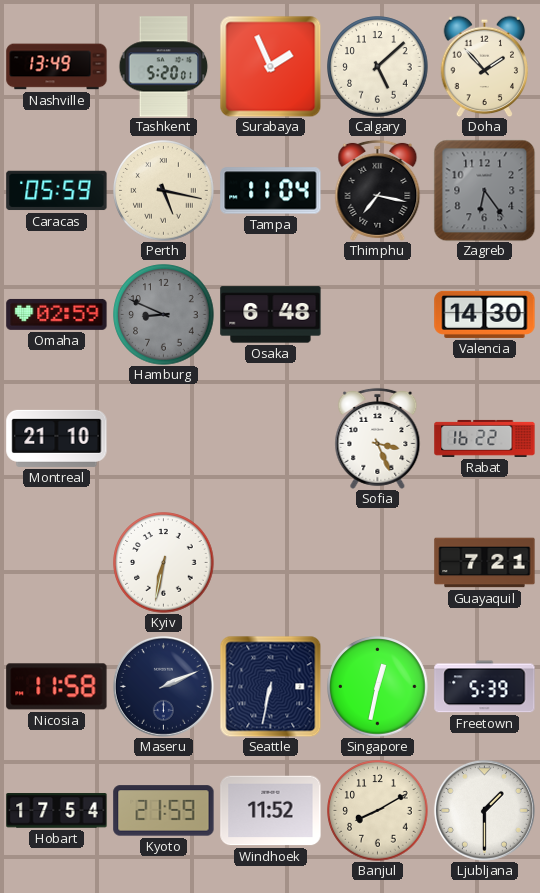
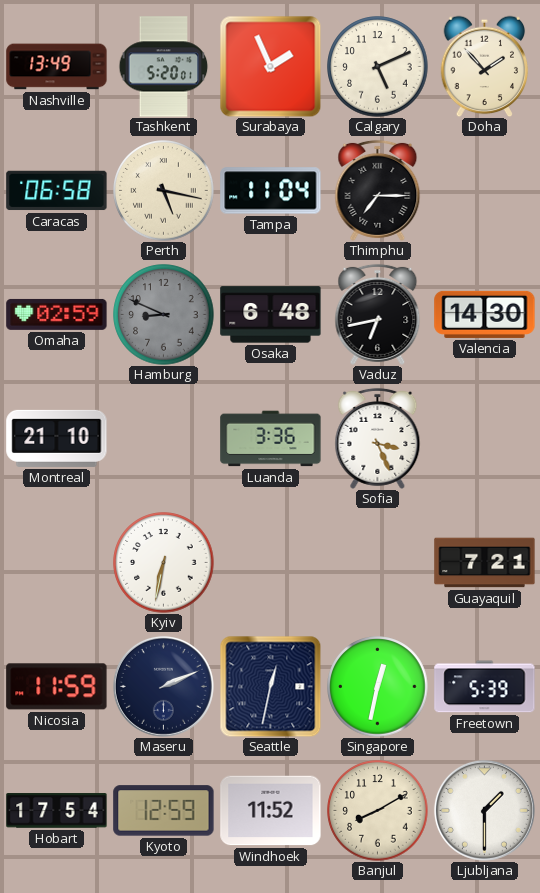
Calgary: 5:08 -> 5:11 (378, 67)
Caracas: 05:59 -> 06:58 (57, 191)
Thimphu: 7:17 -> 7:15 (378, 190)
Zagreb: 6:24 -> none (484, 190)
Vaduz: none -> 6:43 (378, 314)
Luanda: none -> 3:36 (271, 439)
Rabat: 16:22 -> none (485, 438)
Nicosia: 11:58 -> 11:59 (57, 687)
Seattle: 6:32 -> 12:32 (270, 686)
Kyoto: 21:59 -> 12:59 (164, 811)
